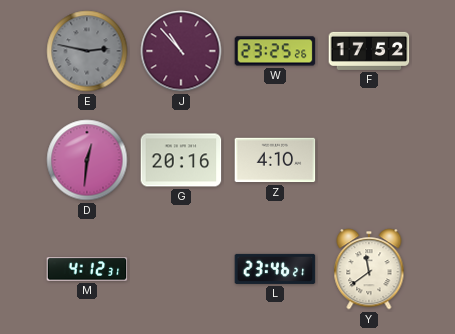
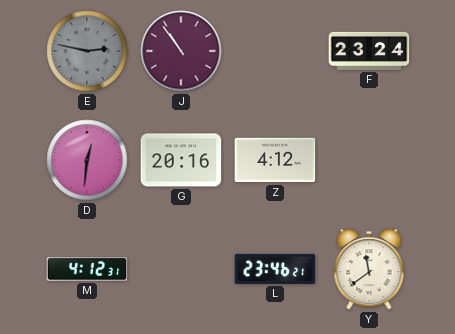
J: 10:53 -> 10:54 (181, 51)
W: 23:25 -> none (275, 51)
F: 17:52 -> 23:24 (369, 51)
Z: 4:10 -> 4:12 (275, 160)
